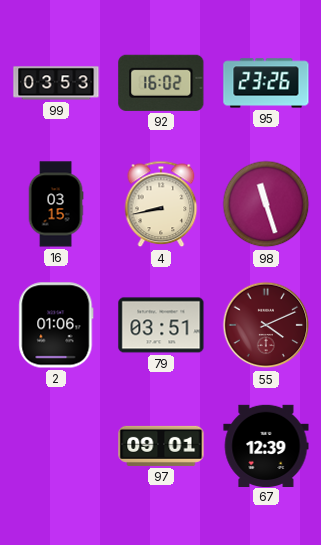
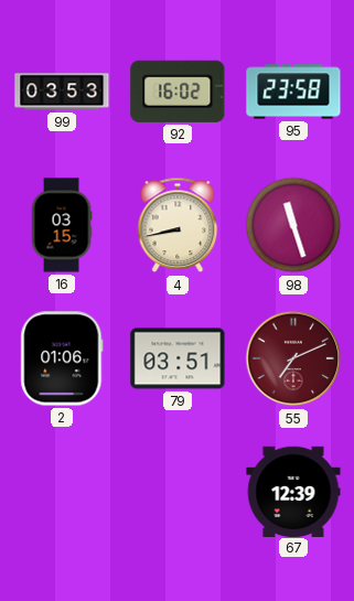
95: 23:26 -> 23:58 (293, 92)
55: 4:11 -> 7:11 (293, 358)
97: 09:01 -> none (161, 446)
